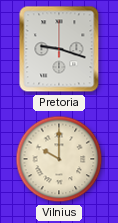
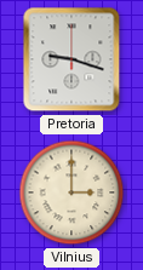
Vilnius: 10:00 -> 3:00 (71, 193)
